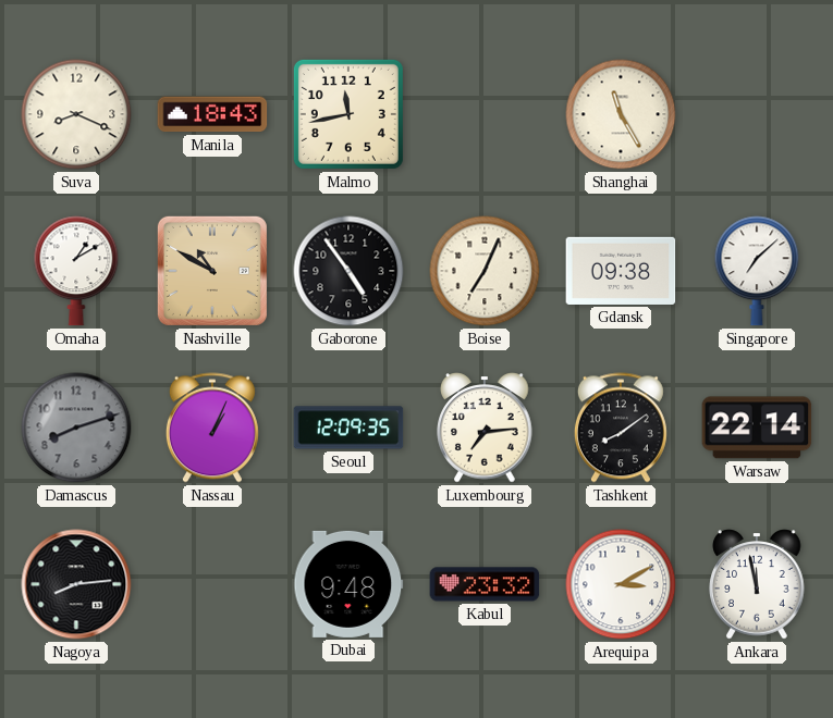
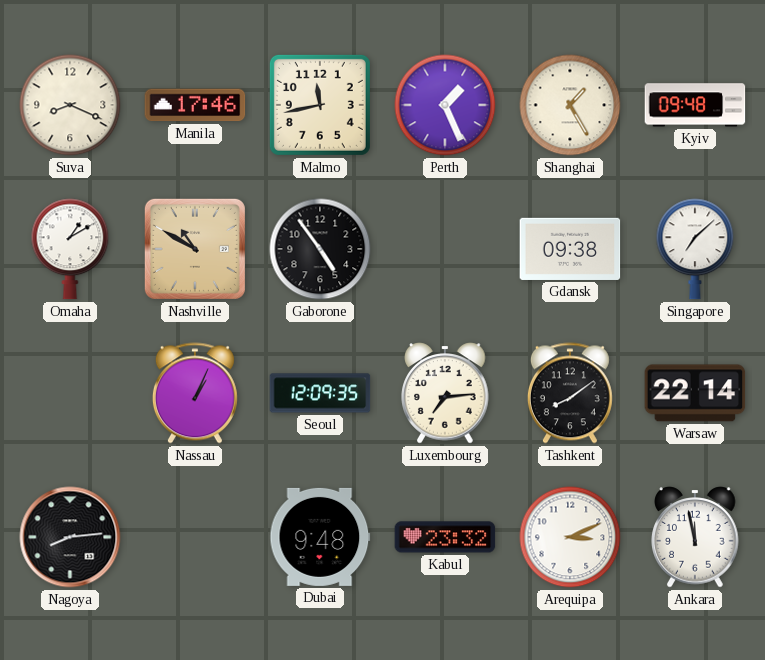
Manila: 18:43 -> 17:46 (195, 105)
Perth: none -> 1:26 (445, 105)
Shanghai: 11:25 -> 1:25 (570, 105)
Kyiv: none -> 09:48 (695, 105)
Boise: 7:04 -> none (485, 271)
Damascus: 8:12 -> none (76, 428)
Arequipa: 3:10 -> 3:11 (570, 537)
